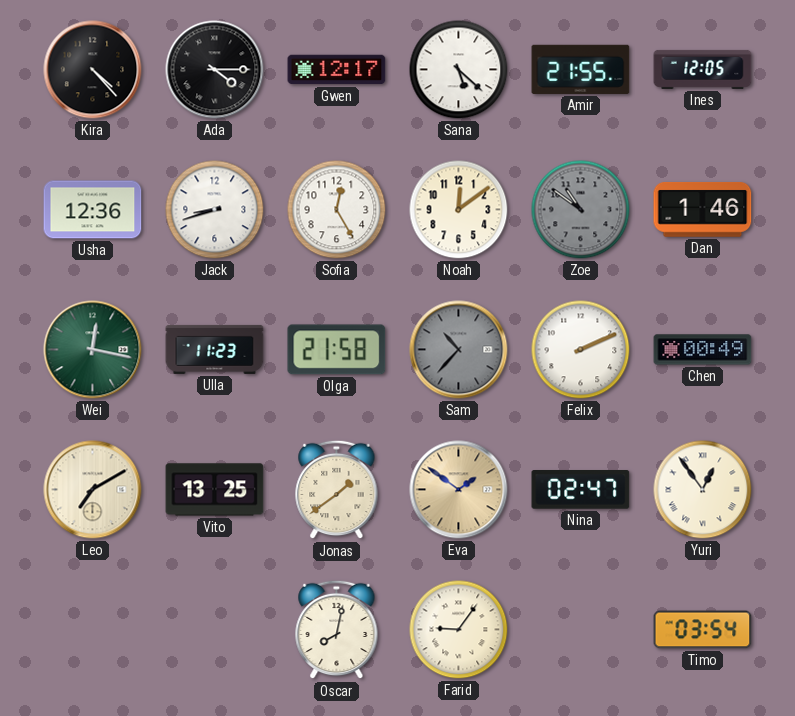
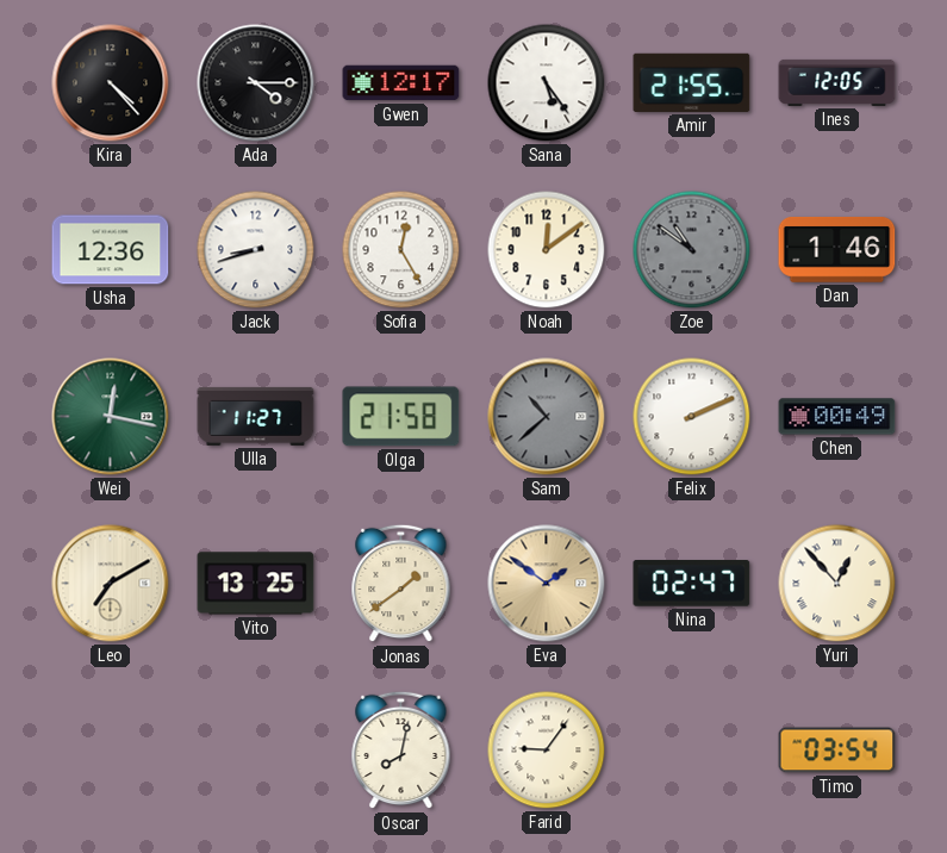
Sana: 5:22 -> 5:24 (547, 83)
Ulla: 11:23 -> 11:27 (256, 416)
Sam: 10:37 -> 10:38 (547, 417)
Yuri: 12:54 -> 12:53 (837, 584)
